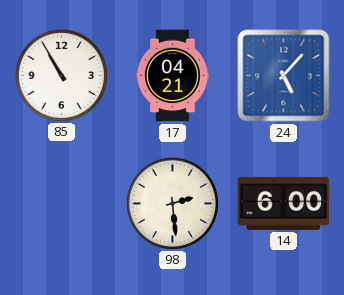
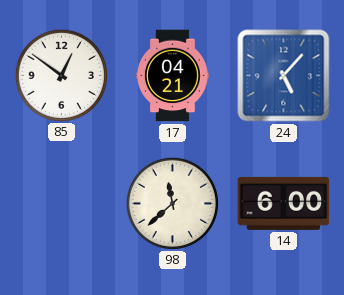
85: 10:55 -> 12:51 (61, 75)
98: 2:29 -> 11:38 (172, 203)
